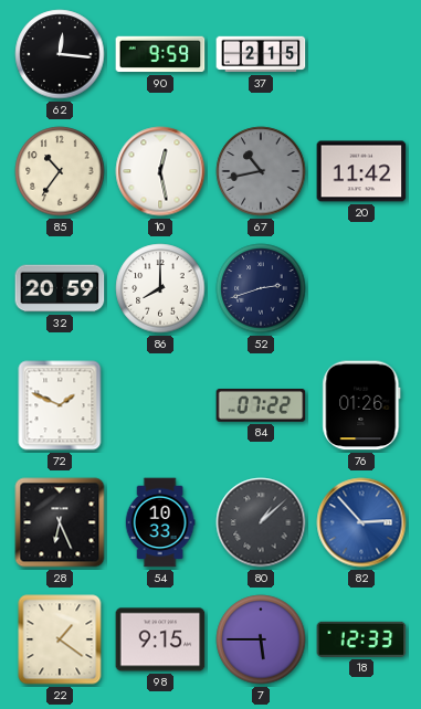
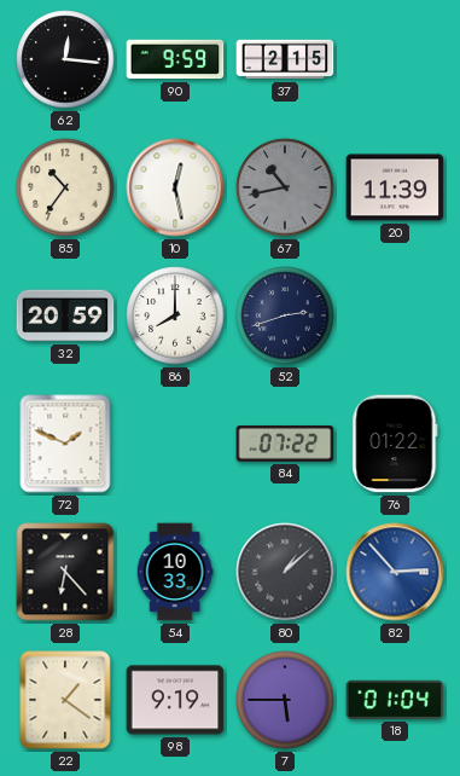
20: 11:42 -> 11:39 (395, 187)
76: 01:26 -> 01:22 (395, 444)
28: 6:26 -> 6:23 (65, 572)
98: 9:15 -> 9:19 (175, 700)
18: 12:33 -> 01:04 (395, 700)
